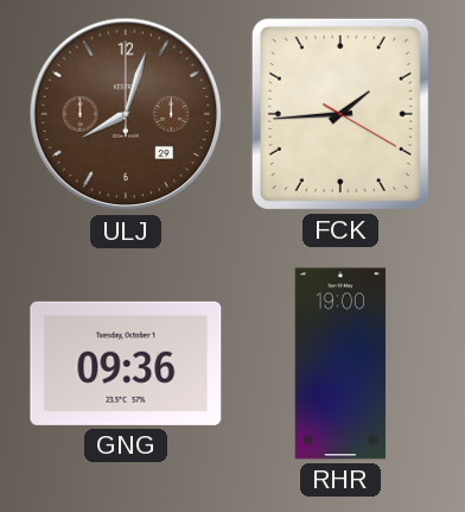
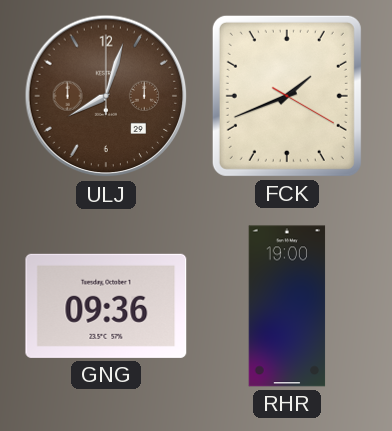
FCK: 1:44 -> 1:41 (287, 96)
